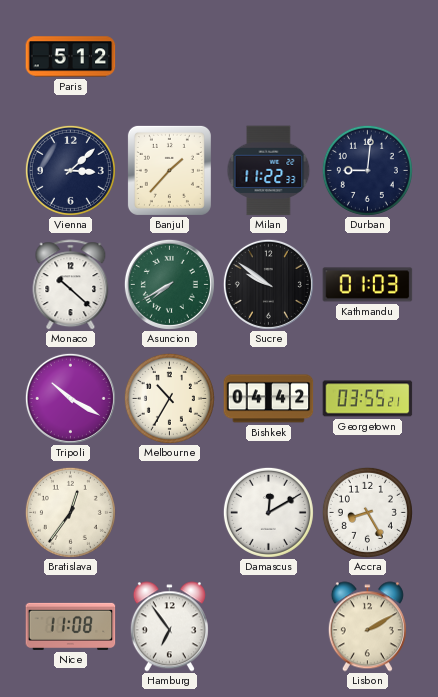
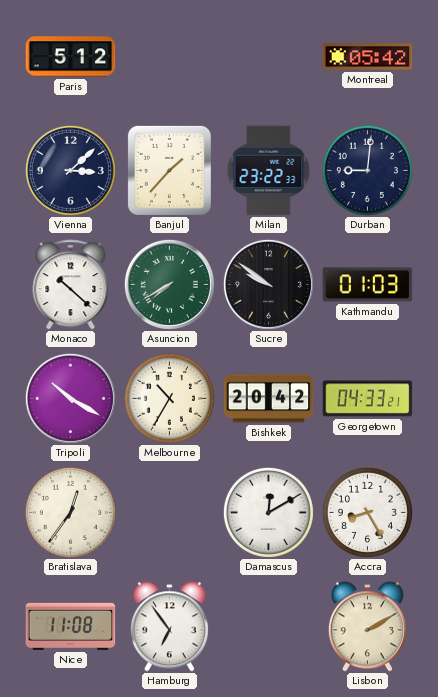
Montreal: none -> 05:42 (368, 57)
Milan: 11:22 -> 23:22 (269, 171)
Bishkek: 04:42 -> 20:42 (269, 399)
Georgetown: 03:55 -> 04:33 (368, 399)
